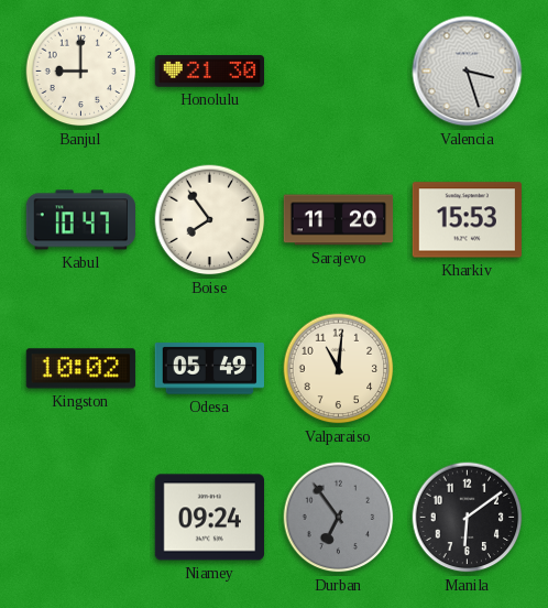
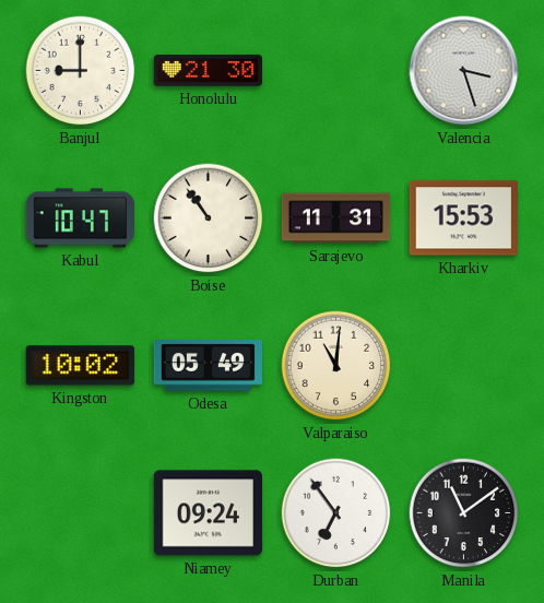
Boise: 7:54 -> 10:54 (209, 218)
Sarajevo: 11:20 -> 11:31 (336, 218)
Durban dial: grey -> white (336, 513)
Manila: 6:09 -> 11:09 (464, 513)
